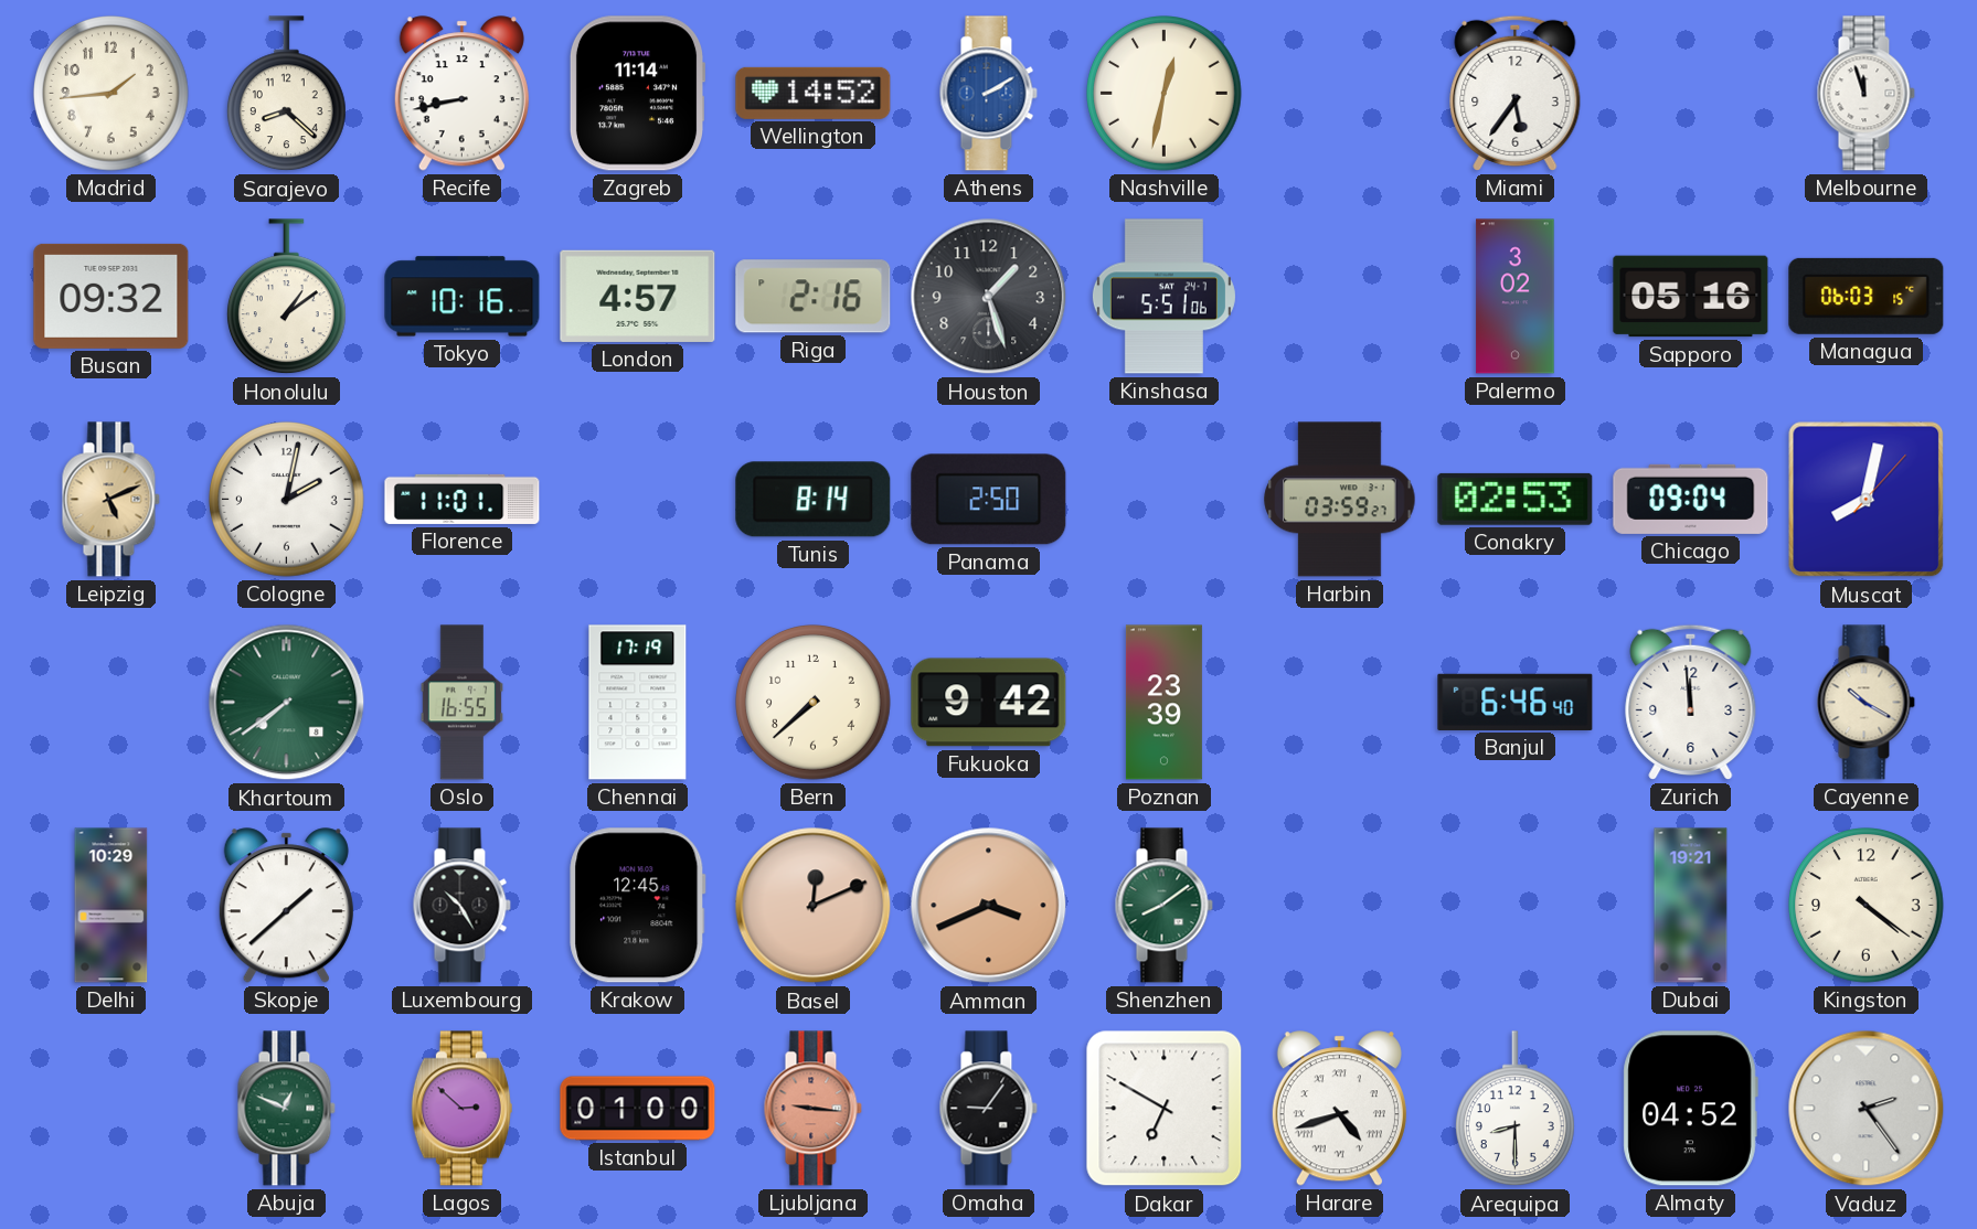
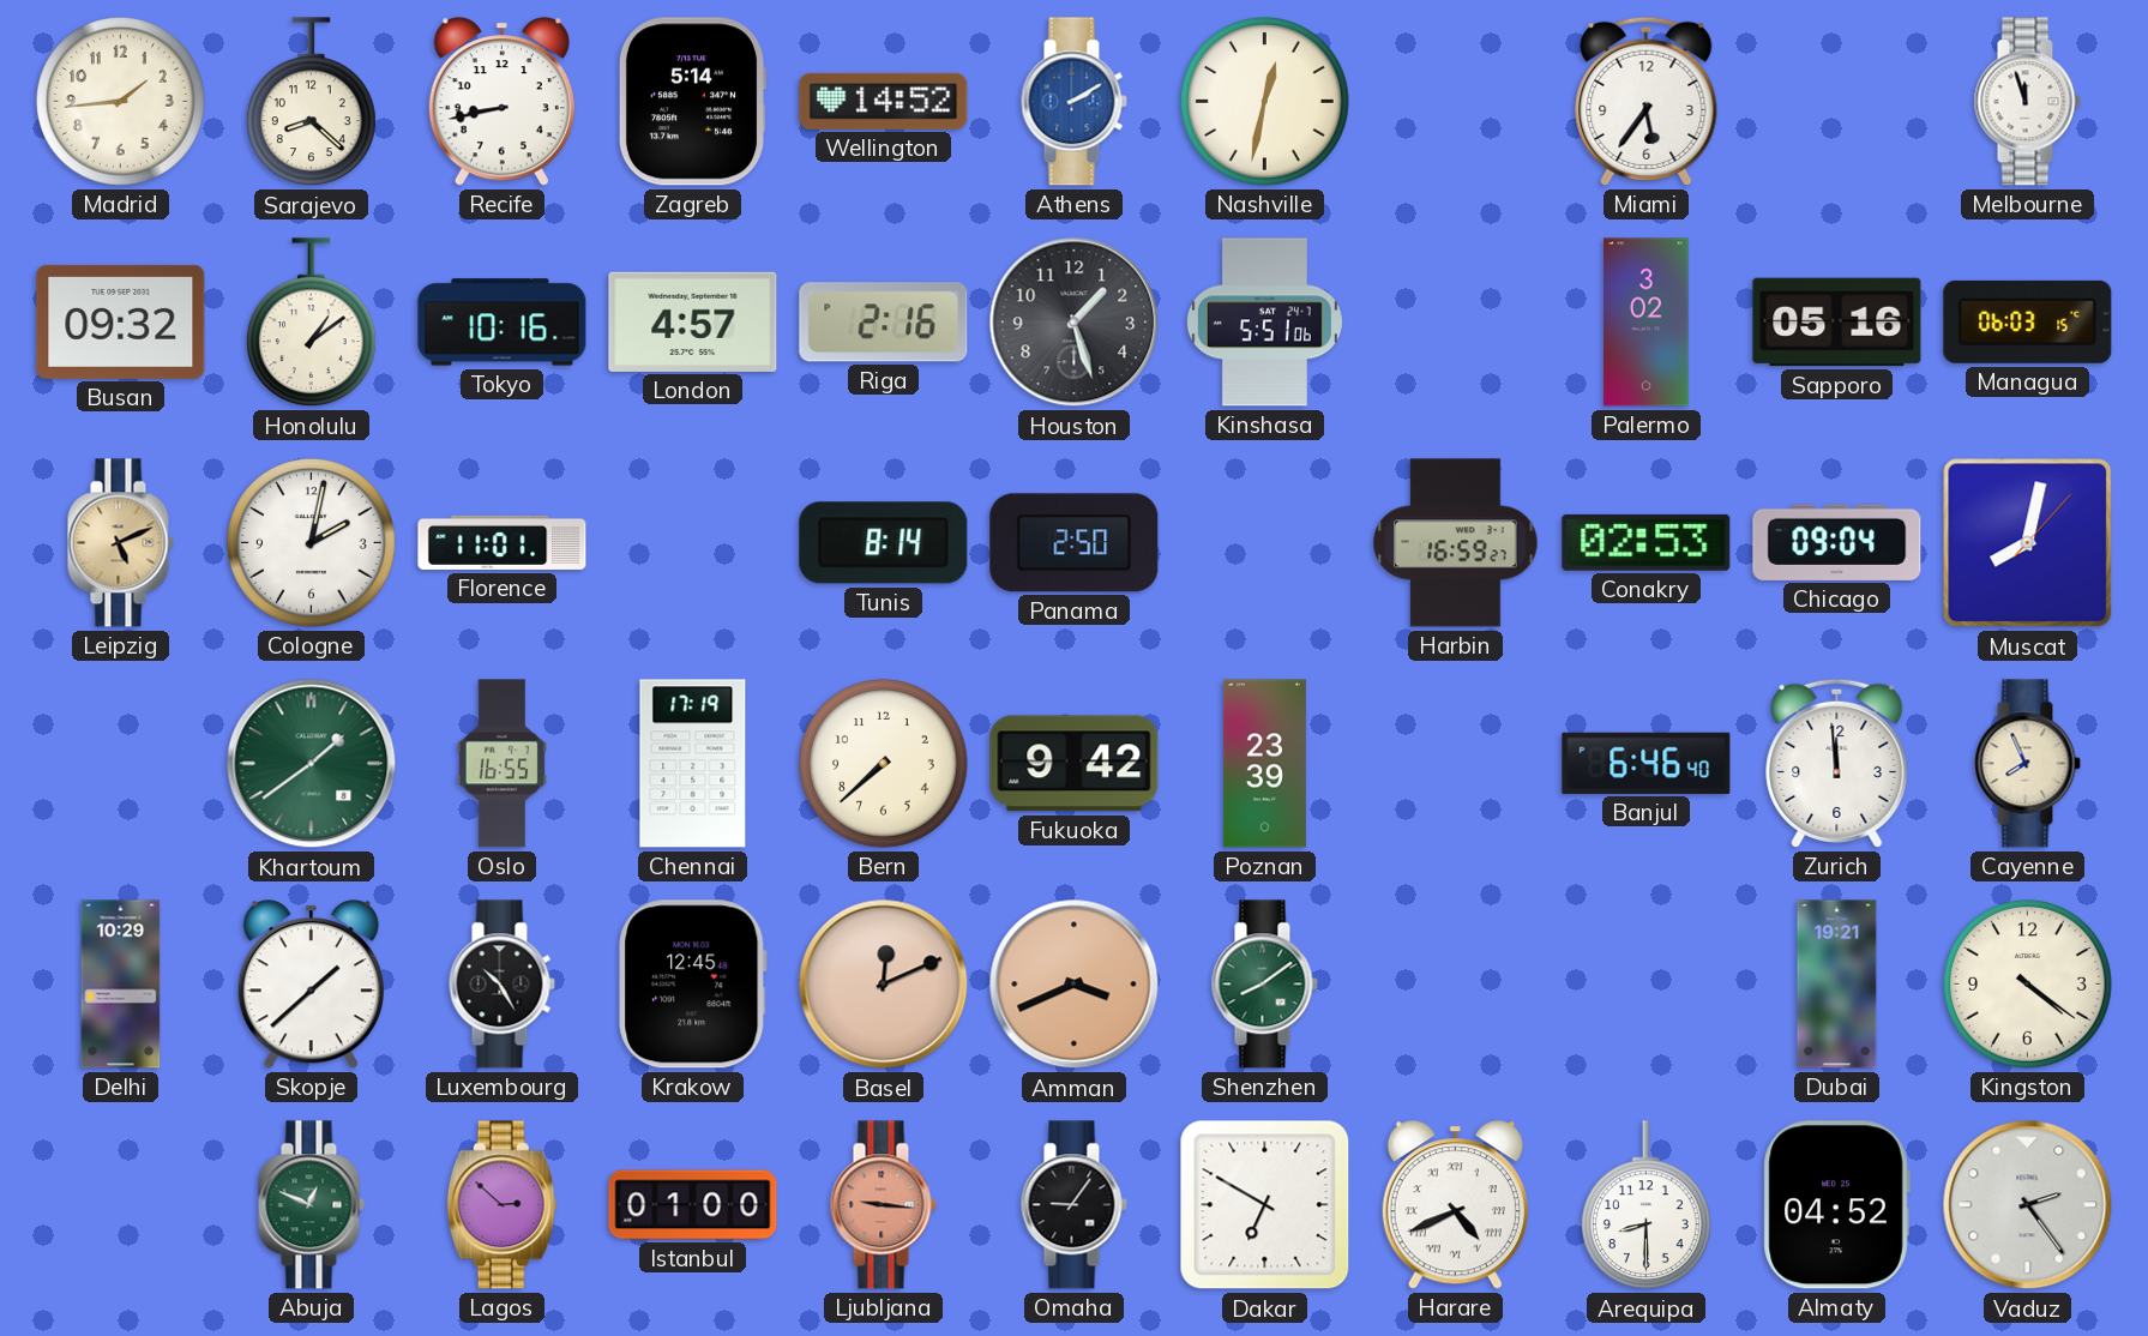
Zagreb: 11:14 -> 5:14 (692, 102)
Harbin: 03:59 -> 16:59 (1456, 543)
Khartoum: 7:39 -> 1:39 (312, 764)
Cayenne: 10:20 -> 7:56 (2027, 764)
Harare: 4:42 -> 4:41 (1455, 1205)
